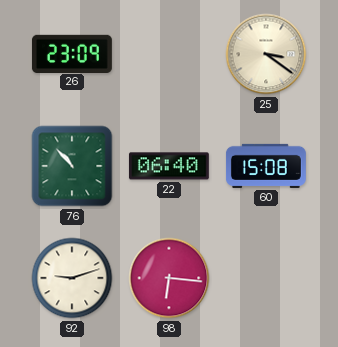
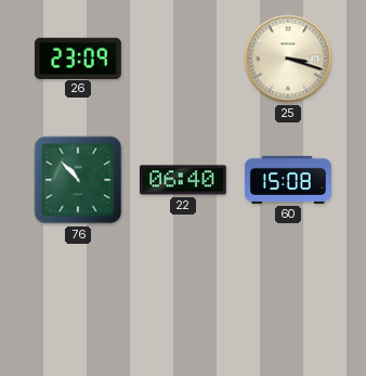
25: 3:21 -> 3:18 (288, 59)
92: 9:12 -> none (72, 278)
98: 6:16 -> none (169, 278)
